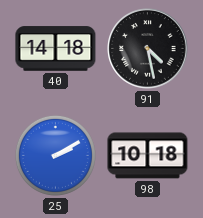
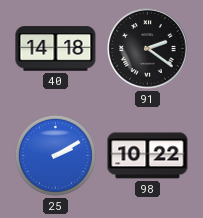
91: 4:28 -> 2:21 (148, 49)
98: 10:18 -> 10:22 (148, 156)
